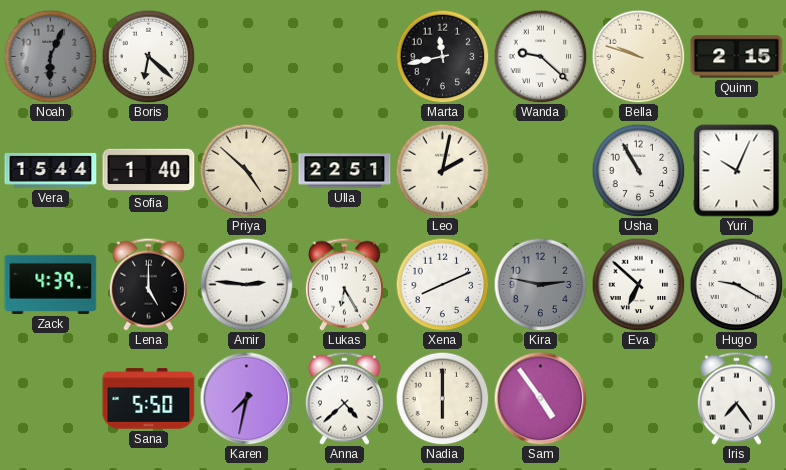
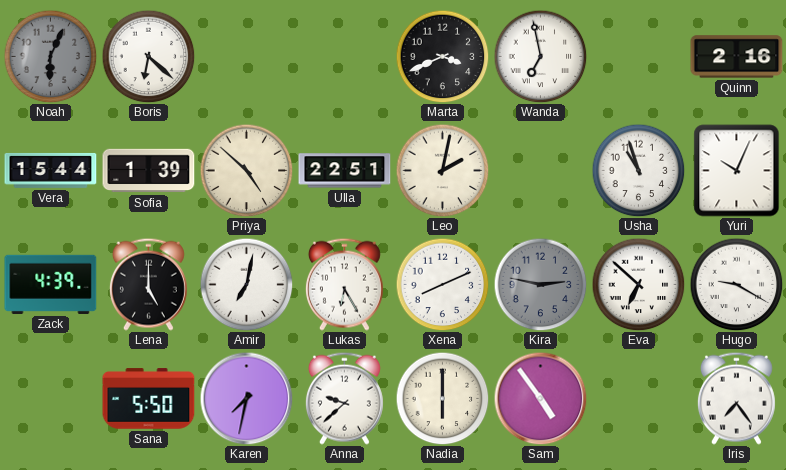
Marta: 11:43 -> 3:41 (442, 56)
Wanda: 9:22 -> 6:58 (540, 56)
Bella: 9:48 -> none (638, 56)
Quinn: 2:15 -> 2:16 (737, 57)
Sofia: 1:40 -> 1:39 (149, 171)
Usha: 10:55 -> 10:57 (638, 170)
Amir: 2:46 -> 7:02 (246, 284)
Anna: 4:38 -> 9:38 (344, 398)
